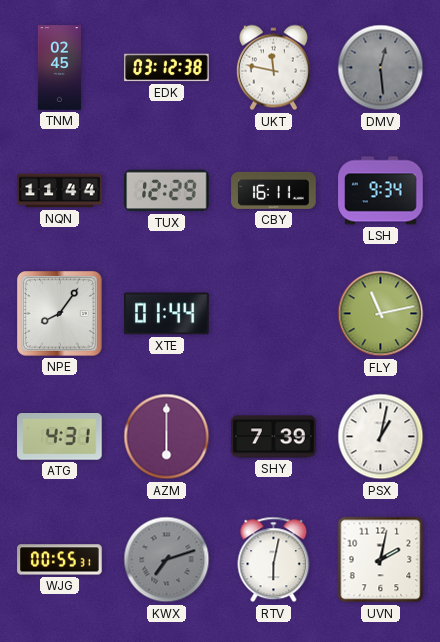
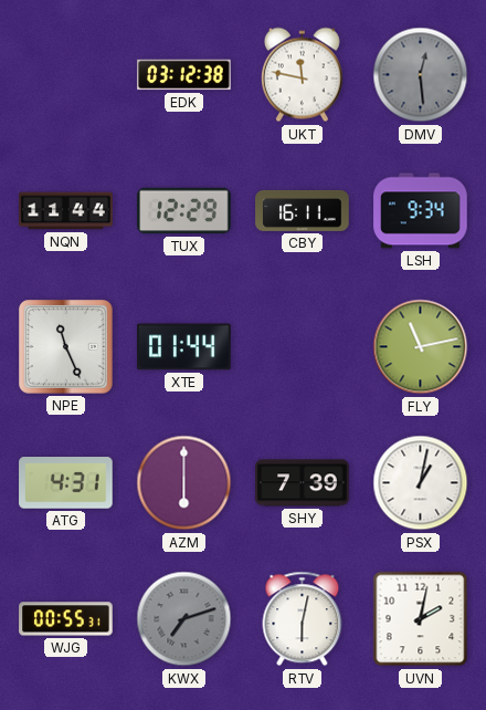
TNM: 02:45 -> none (59, 68)
NPE: 8:06 -> 11:26 (66, 347)
